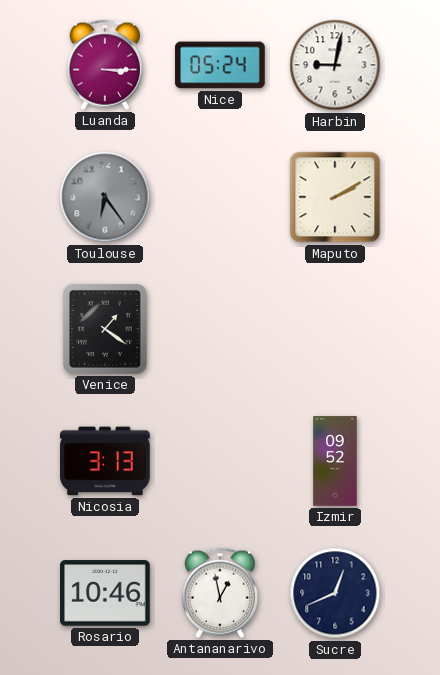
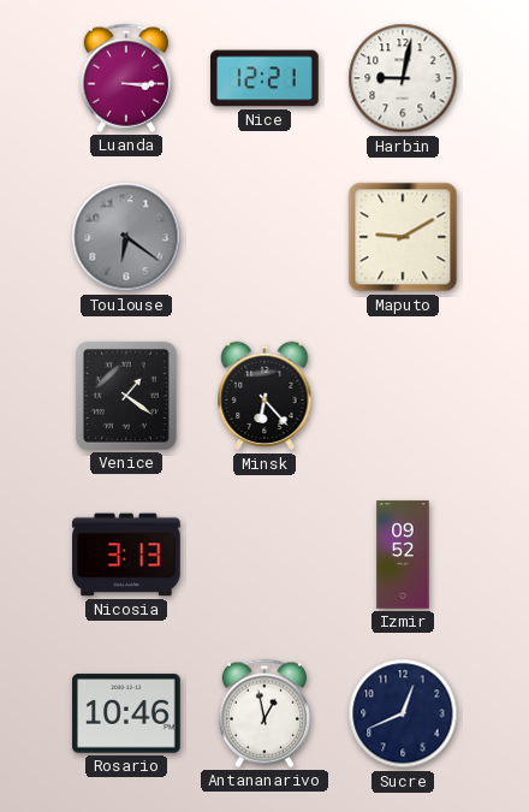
Nice: 05:24 -> 12:21 (264, 78)
Toulouse: 6:24 -> 6:21 (126, 237)
Maputo: 2:10 -> 9:10 (403, 237)
Minsk: none -> 6:23 (264, 396)
